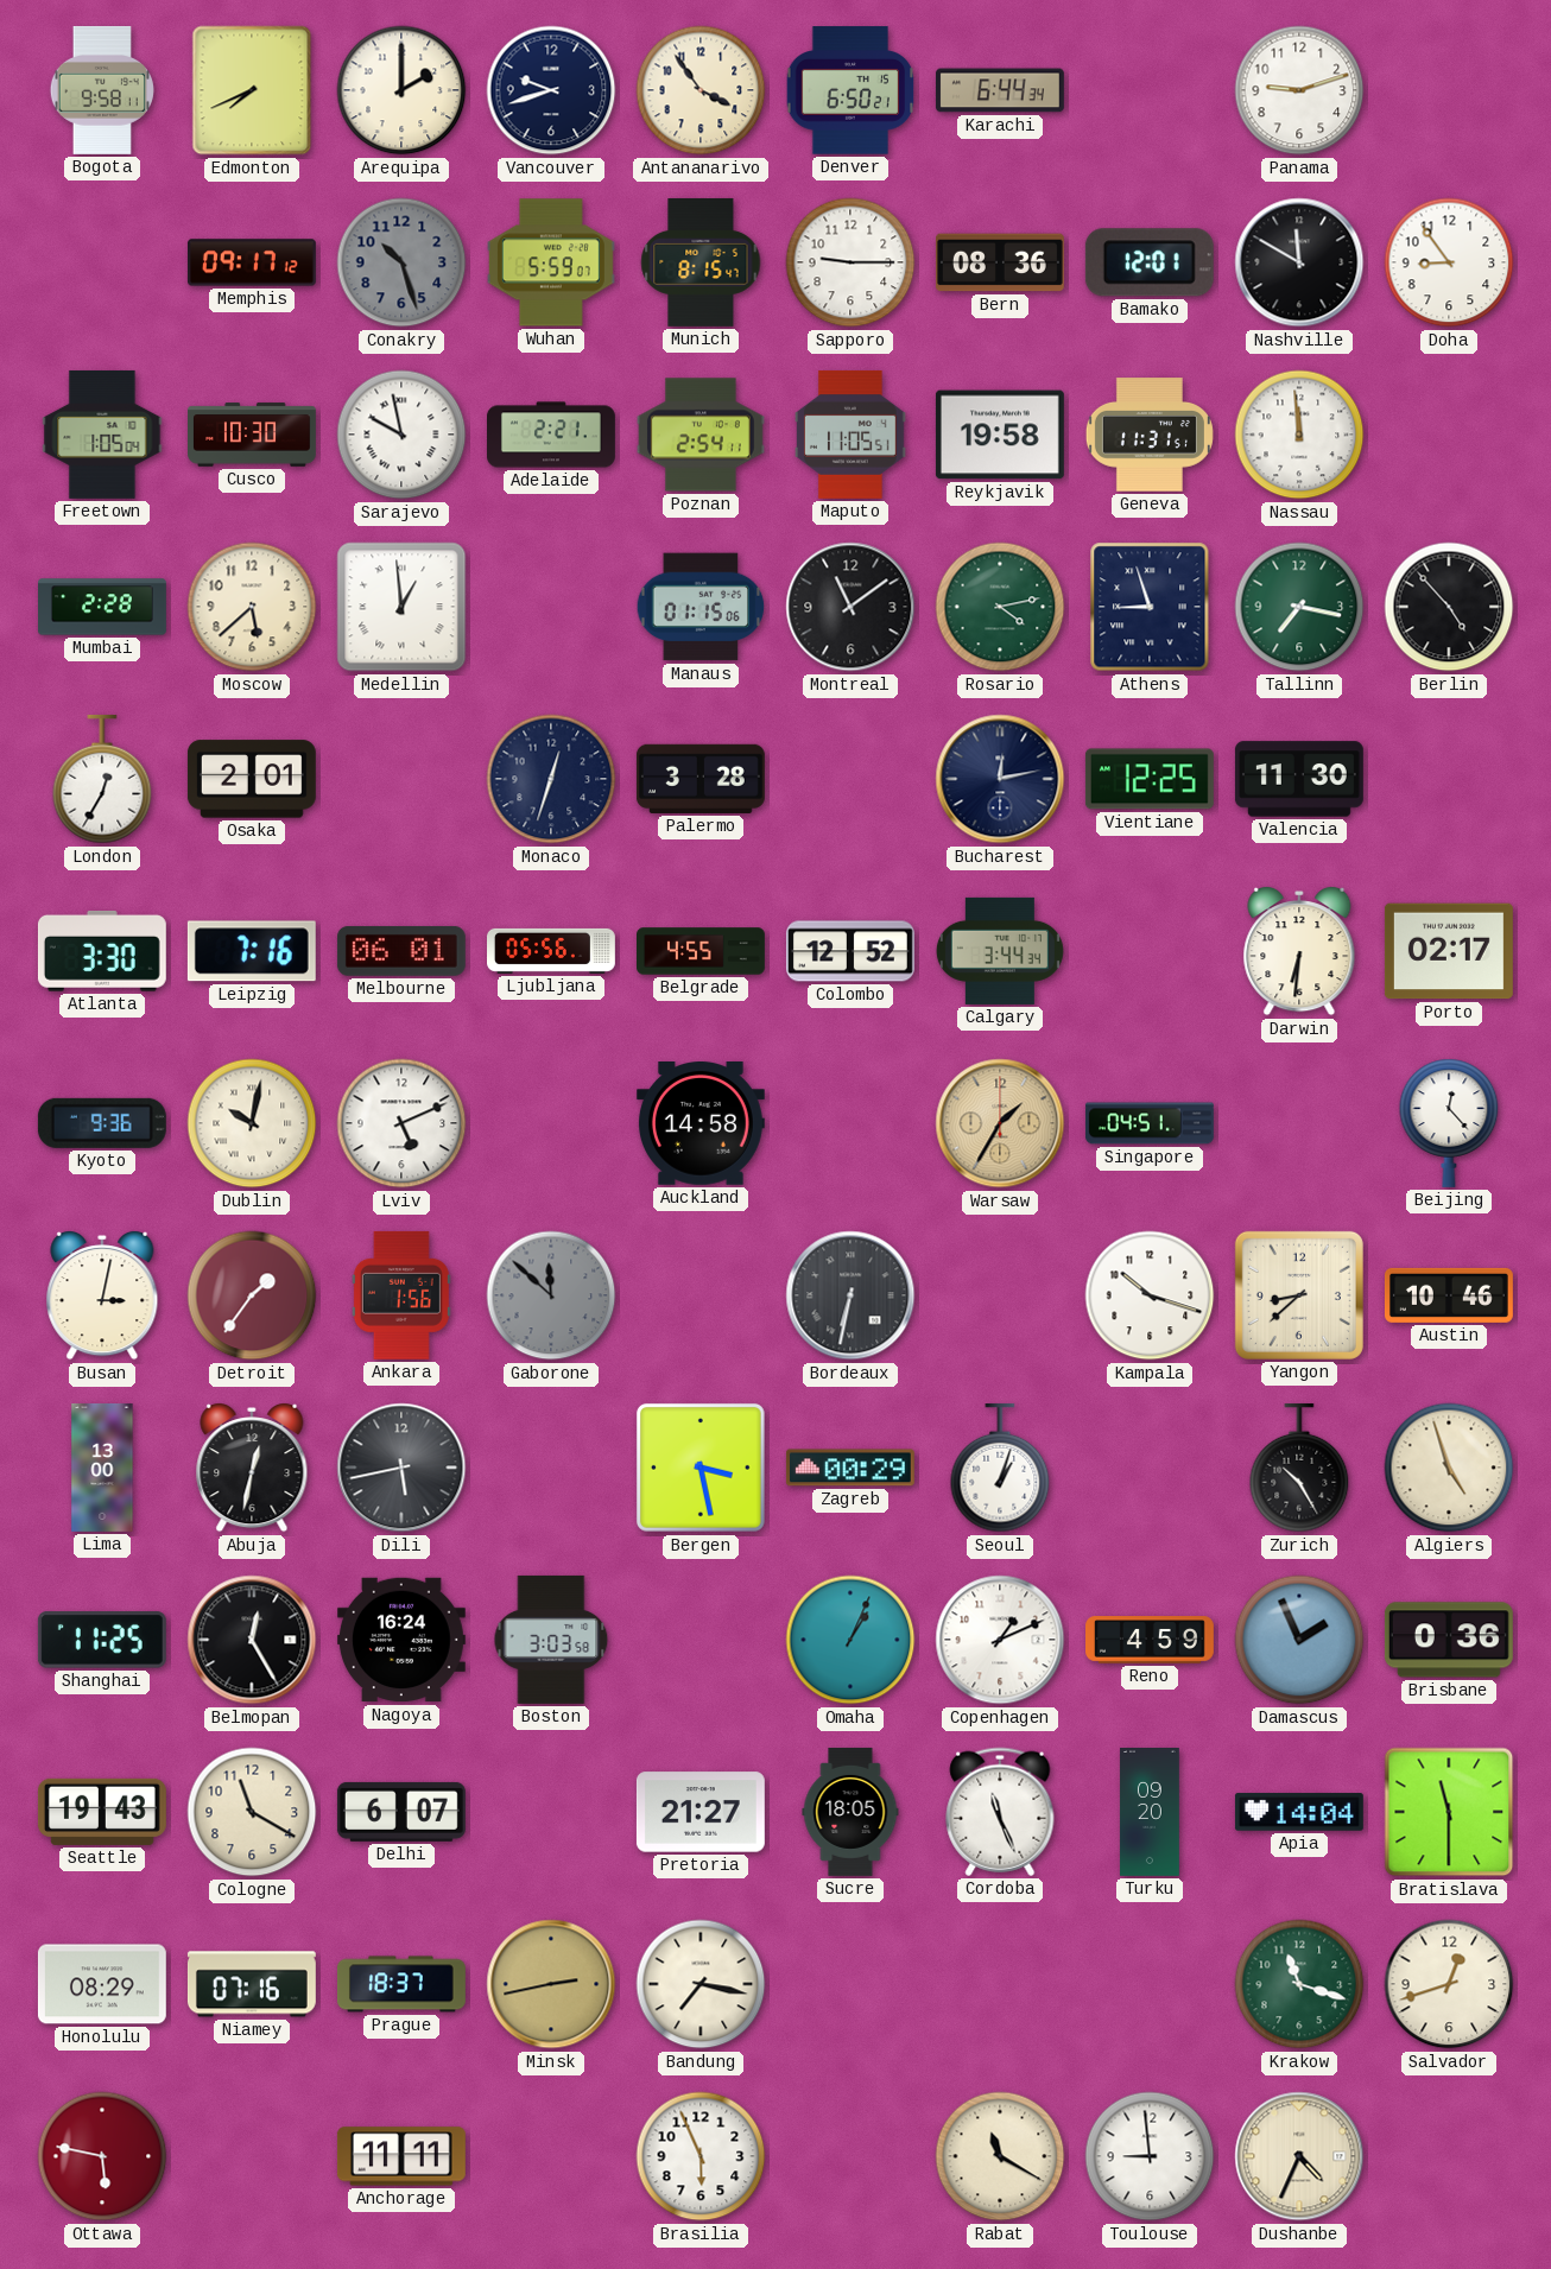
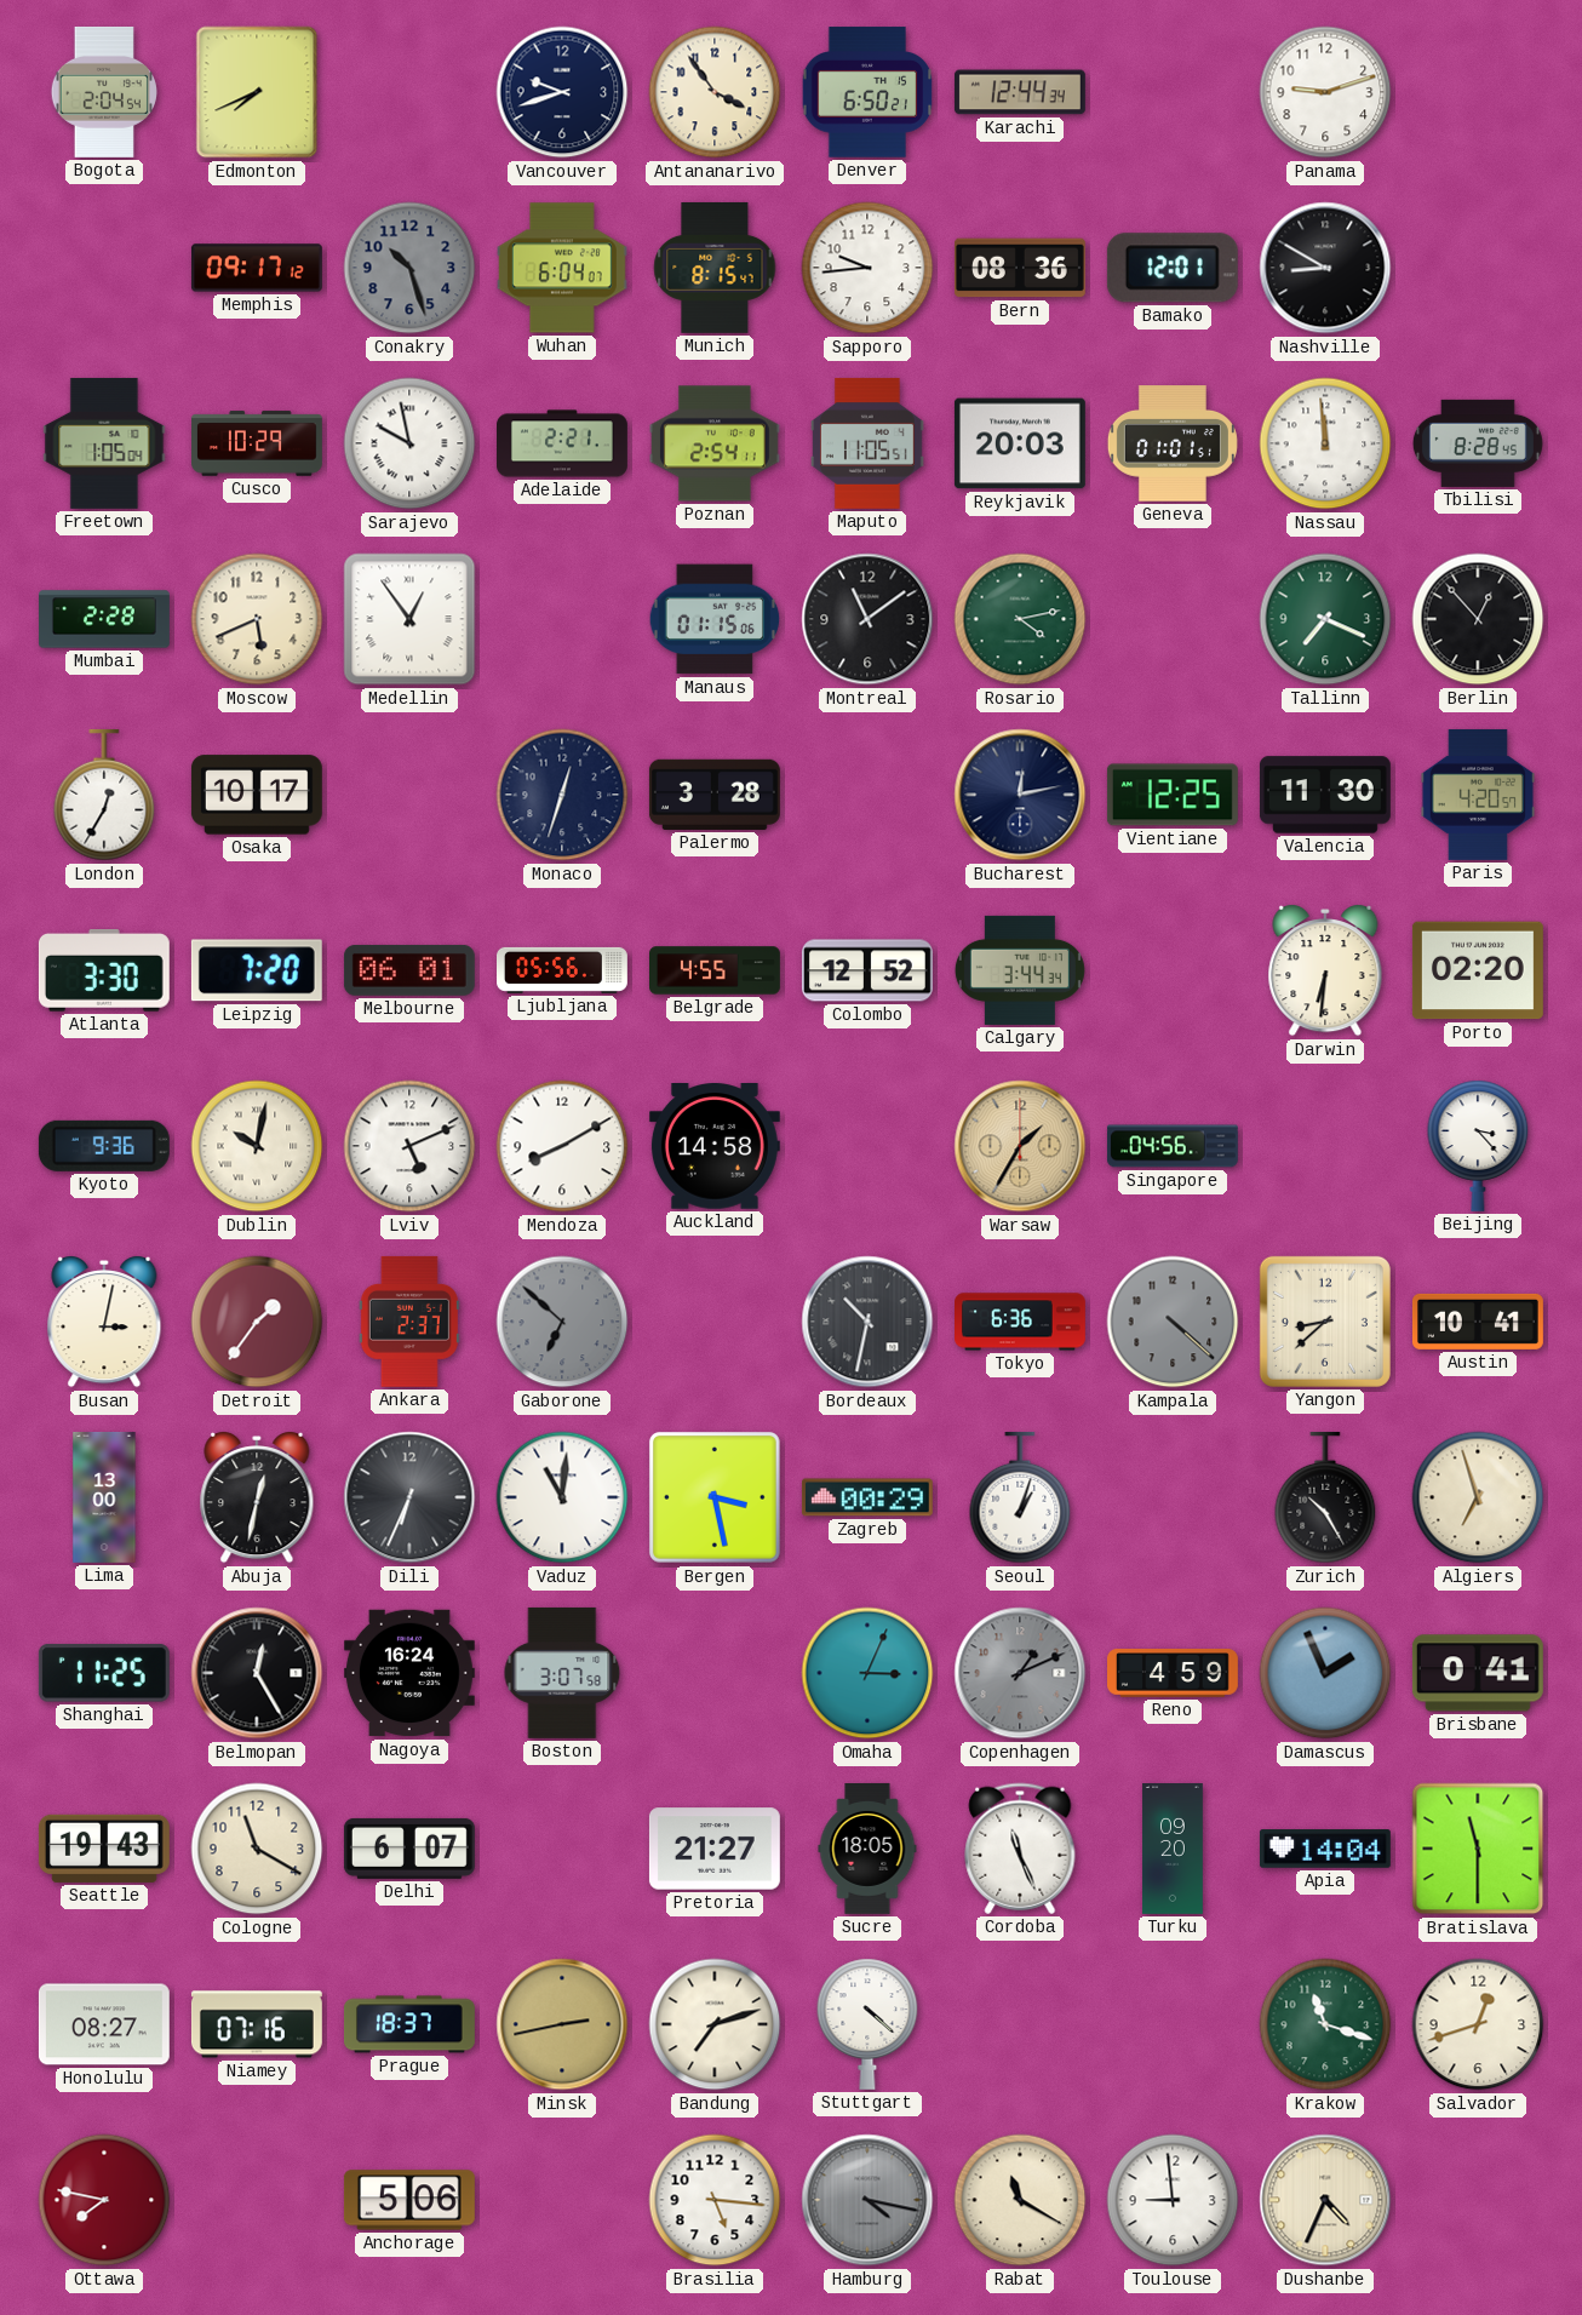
Bogota: 9:58 -> 2:04 (104, 92)
Arequipa: 2:00 -> none (401, 90)
Karachi: 6:44 -> 12:44 (1020, 92)
Wuhan: 5:59 -> 6:04 (562, 268)
Sapporo: 9:15 -> 9:44 (867, 268)
Nashville: 11:50 -> 8:50 (1325, 268)
Doha: 8:54 -> none (1449, 262)
Cusco: 10:30 -> 10:29 (258, 443)
Reykjavik: 19:58 -> 20:03 (1020, 443)
Geneva: 11:31 -> 01:01 (1173, 443)
Tbilisi: none -> 8:28 (1478, 443)
Moscow: 5:38 -> 5:41 (257, 619)
Medellin: 12:59 -> 12:54 (409, 619)
Athens: 8:57 -> none (1150, 607)
Tallinn: 7:17 -> 7:19 (1325, 619)
Berlin: 4:53 -> 12:53 (1478, 619)
Osaka: 2:01 -> 10:17 (257, 795)
Paris: none -> 4:20 (1478, 795)
Leipzig: 7:16 -> 7:20 (257, 970)
Porto: 02:17 -> 02:20 (1478, 970)
Mendoza: none -> 8:10 (562, 1146)
Singapore: 04:51 -> 04:56 (1173, 1146)
Beijing: 12:23 -> 3:23 (1478, 1146)
Ankara: 1:56 -> 2:37 (409, 1322)
Gaborone: 11:52 -> 6:52 (562, 1322)
Bordeaux: 6:32 -> 10:32 (867, 1322)
Tokyo: none -> 6:36 (1021, 1322)
Kampala: 10:18 -> 4:22 (1173, 1322)
Kampala dial: white -> grey (1173, 1322)
Austin: 10:46 -> 10:41 (1478, 1322)
Dili: 5:43 -> 6:34 (409, 1497)
Vaduz: none -> 11:01 (562, 1497)
Algiers: 4:57 -> 6:57 (1478, 1497)
Boston: 3:03 -> 3:07 (562, 1673)
Omaha: 1:04 -> 3:04 (867, 1673)
Copenhagen dial: white -> grey (1020, 1673)
Brisbane: 0:36 -> 0:41 (1478, 1673)
Honolulu: 08:29 -> 08:27 (104, 2024)
Bandung: 7:17 -> 7:12 (715, 2024)
Stuttgart: none -> 4:22 (867, 2024)
Ottawa: 5:47 -> 7:47 (104, 2200)
Anchorage: 11:11 -> 5:06 (409, 2200)
Brasilia: 5:56 -> 5:16 (715, 2200)
Hamburg: none -> 4:17 (867, 2200)
